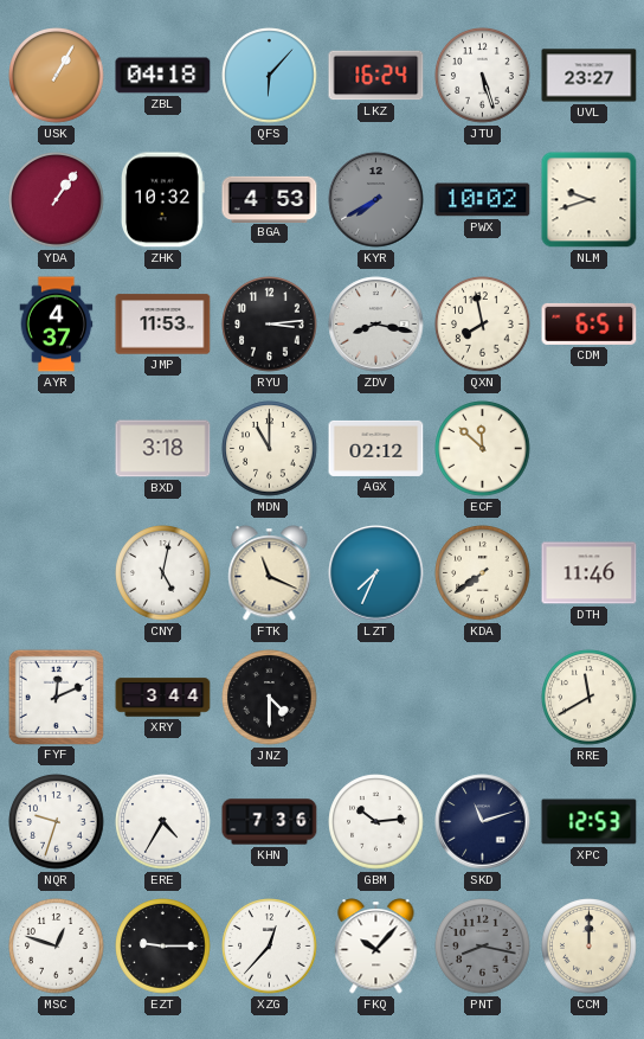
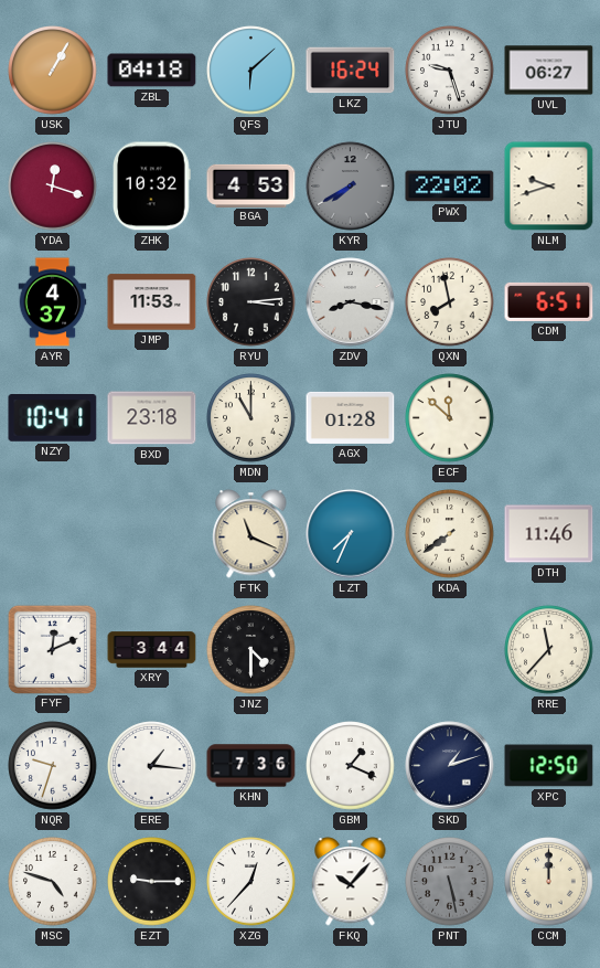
QFS: 6:07 -> 6:08 (251, 71)
JTU: 5:27 -> 9:27 (450, 71)
UVL: 23:27 -> 06:27 (549, 71)
YDA: 1:06 -> 12:18 (53, 187)
PWX: 10:02 -> 22:02 (450, 187)
NZY: none -> 10:41 (53, 418)
BXD: 3:18 -> 23:18 (152, 418)
AGX: 02:12 -> 01:28 (351, 417)
CNY: 5:02 -> none (163, 573)
RRE: 11:40 -> 11:37 (549, 650)
ERE: 4:35 -> 1:16 (152, 766)
GBM: 10:14 -> 1:19 (351, 766)
SKD: 11:12 -> 1:12 (450, 766)
XPC: 12:53 -> 12:50 (549, 766)
MSC: 12:48 -> 4:48 (53, 882)
PNT: 8:17 -> 5:28 (450, 882)
